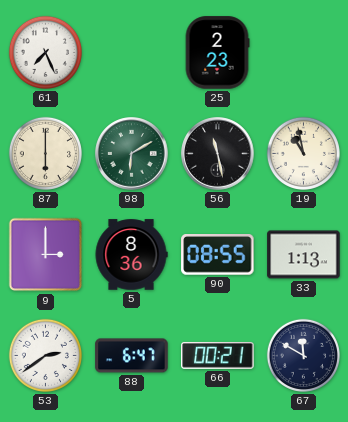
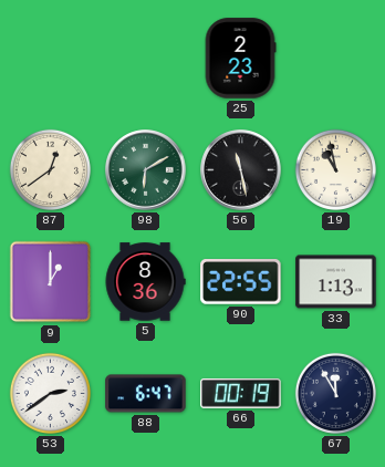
61: 7:26 -> none (45, 52)
87: 6:00 -> 12:39 (50, 169)
9: 3:00 -> 1:00 (51, 282)
90: 08:55 -> 22:55 (241, 282)
66: 00:21 -> 00:19 (241, 394)
67: 11:50 -> 11:55 (335, 393)
